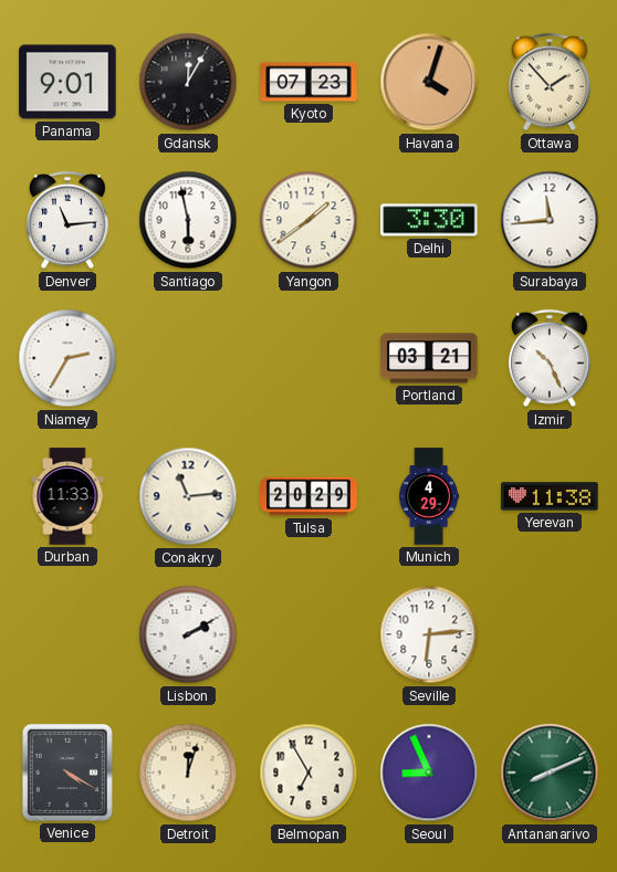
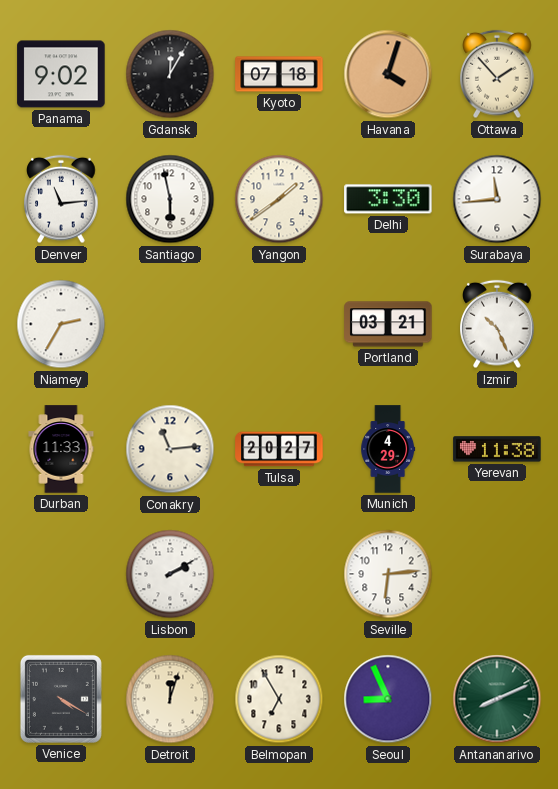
Panama: 9:01 -> 9:02 (61, 74)
Kyoto: 07:23 -> 07:18 (279, 74)
Tulsa: 20:29 -> 20:27 (279, 449)
